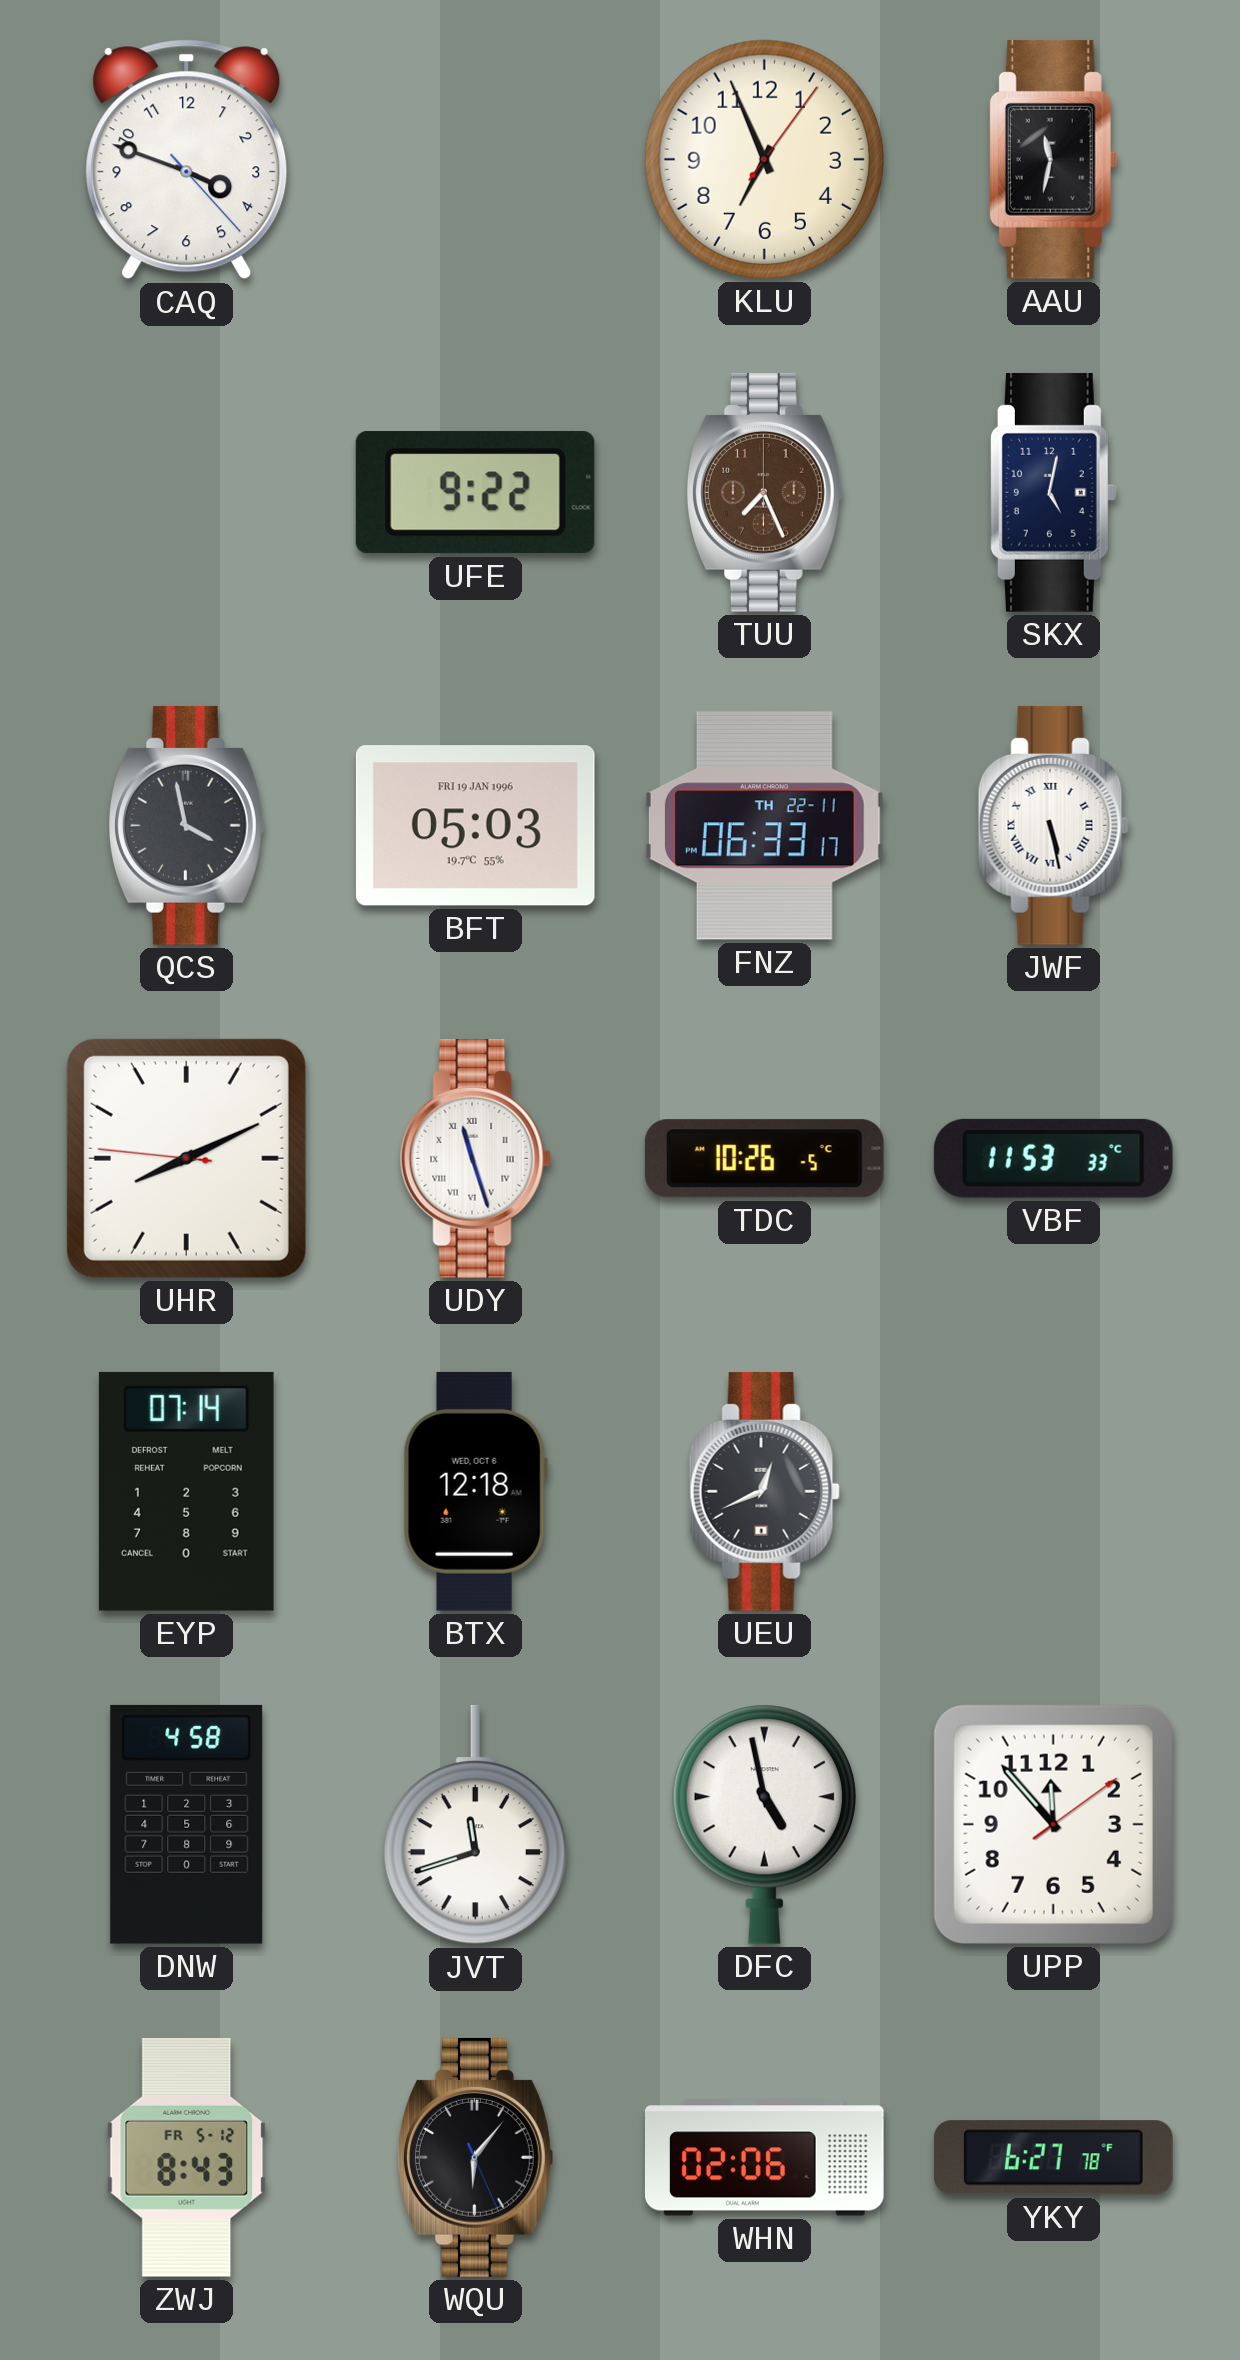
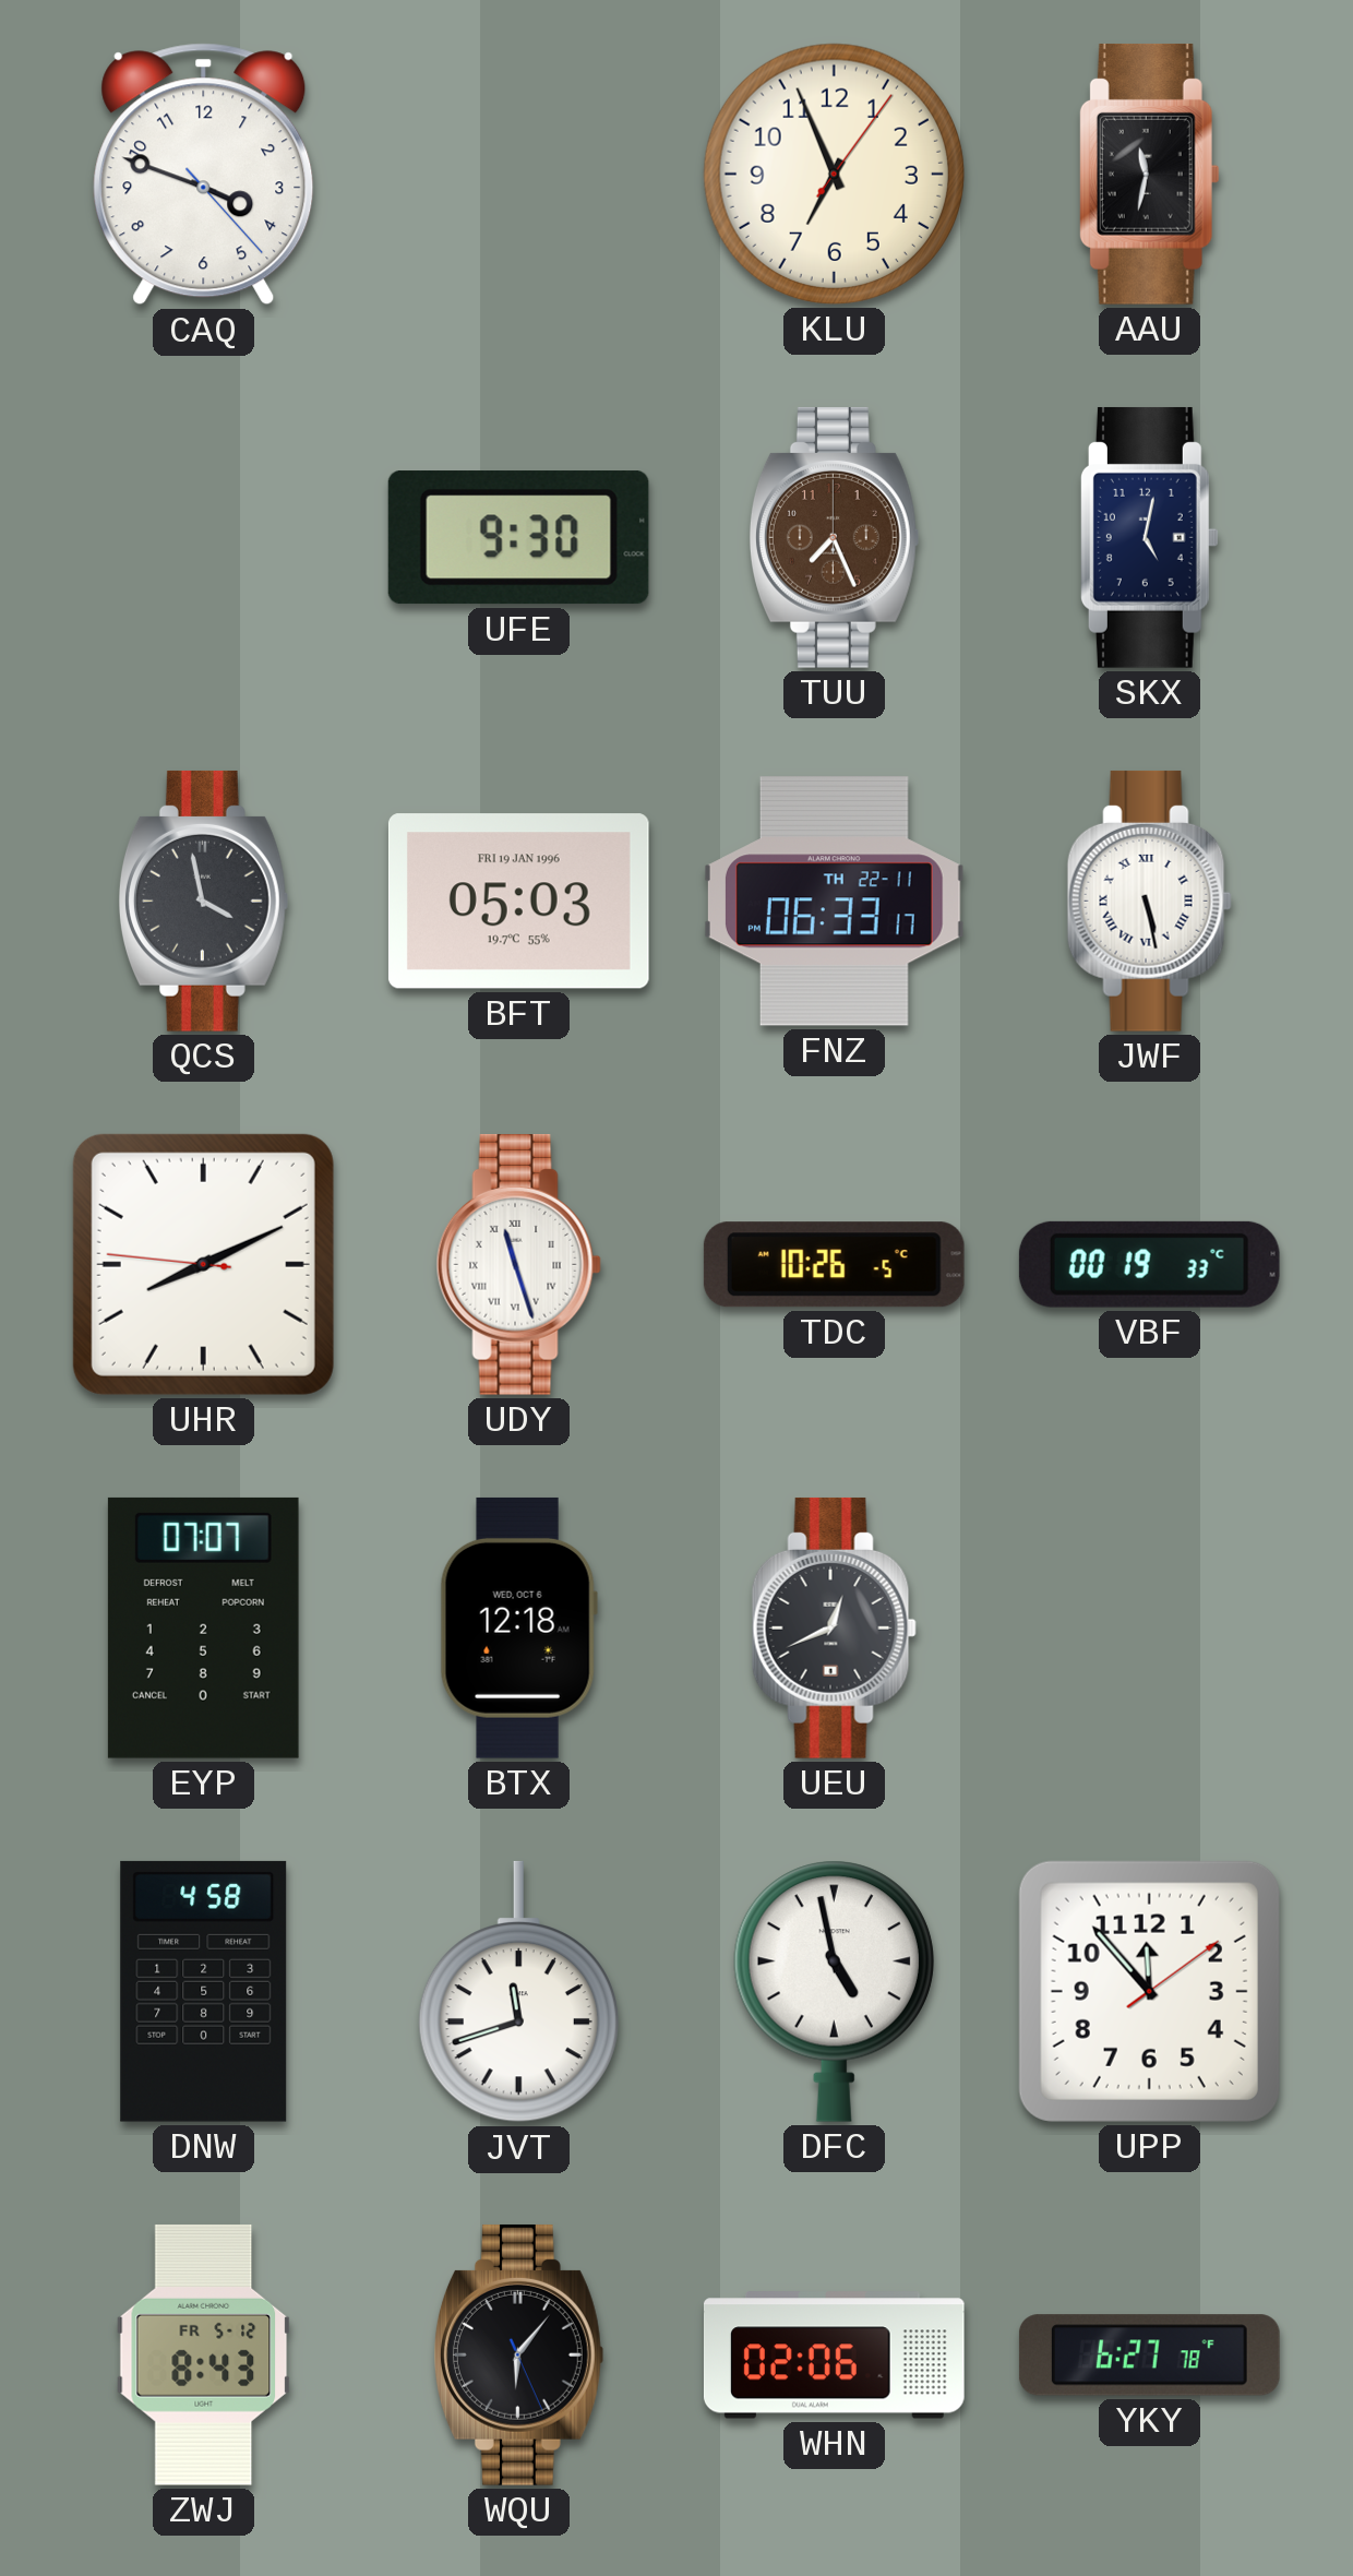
UFE: 9:22 -> 9:30 (518, 538)
VBF: 11:53 -> 00:19 (1149, 1264)
EYP: 07:14 -> 07:07 (203, 1627)
